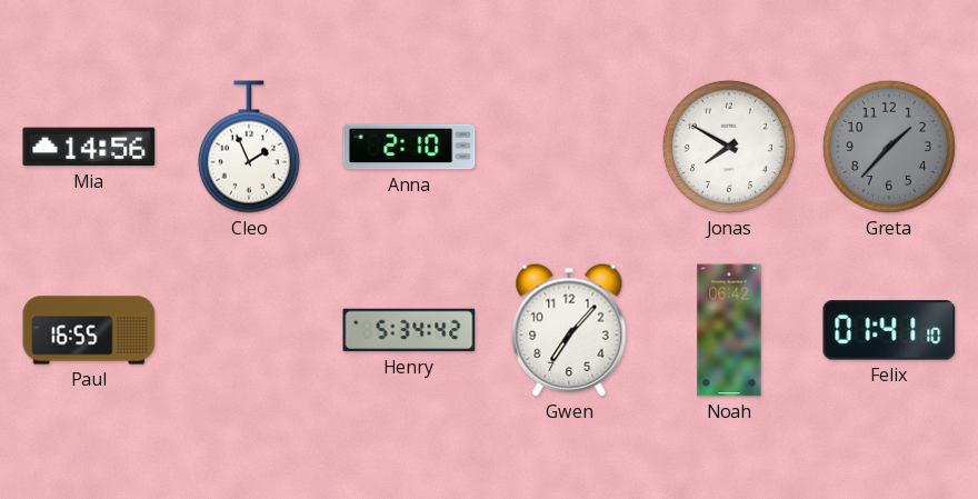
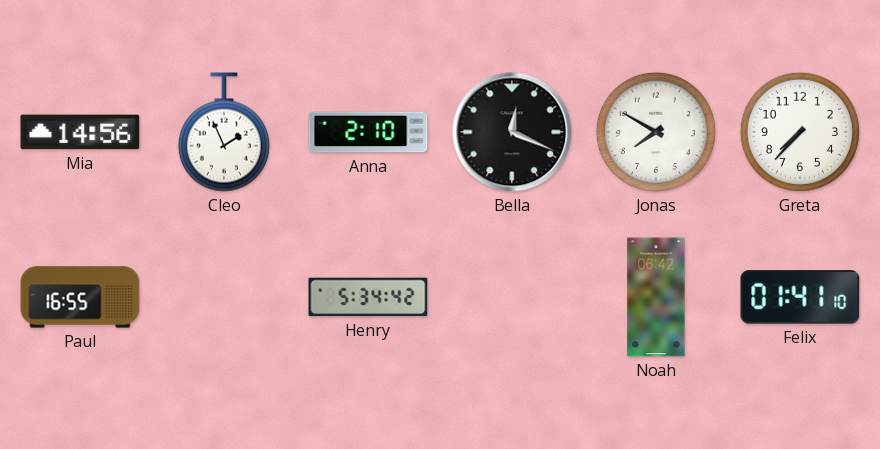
Bella: none -> 12:19 (512, 132)
Greta: 1:37 -> 7:37 (800, 132)
Greta dial: grey -> white (800, 132)
Gwen: 7:07 -> none (569, 330)
